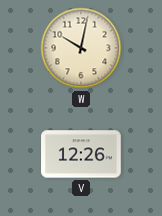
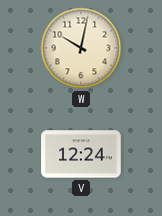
V: 12:26 -> 12:24 (81, 154)
